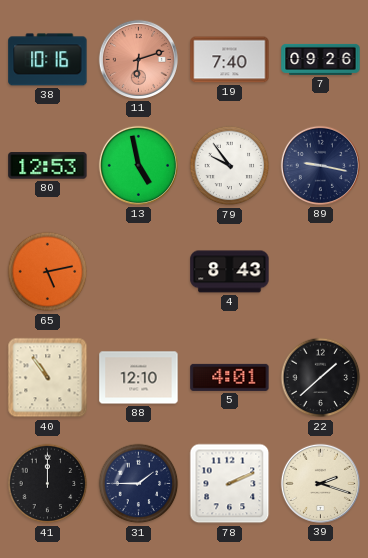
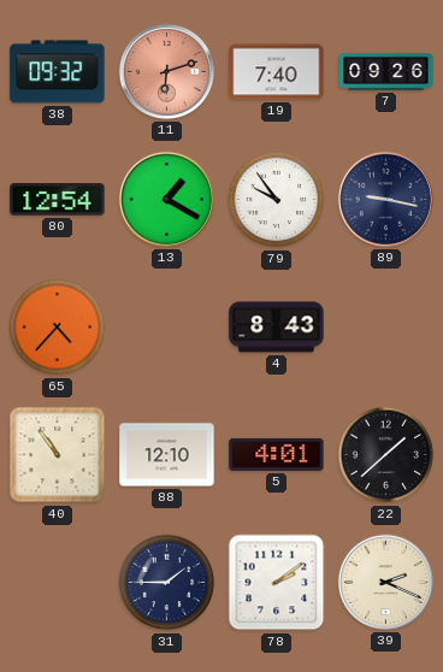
38: 10:16 -> 09:32 (58, 72)
80: 12:53 -> 12:54 (58, 200)
13: 4:58 -> 1:20 (166, 199)
65: 5:13 -> 4:37 (58, 328)
41: 12:00 -> none (48, 484)
78: 2:11 -> 2:09 (277, 583)
39: 2:18 -> 2:19 (385, 582)
